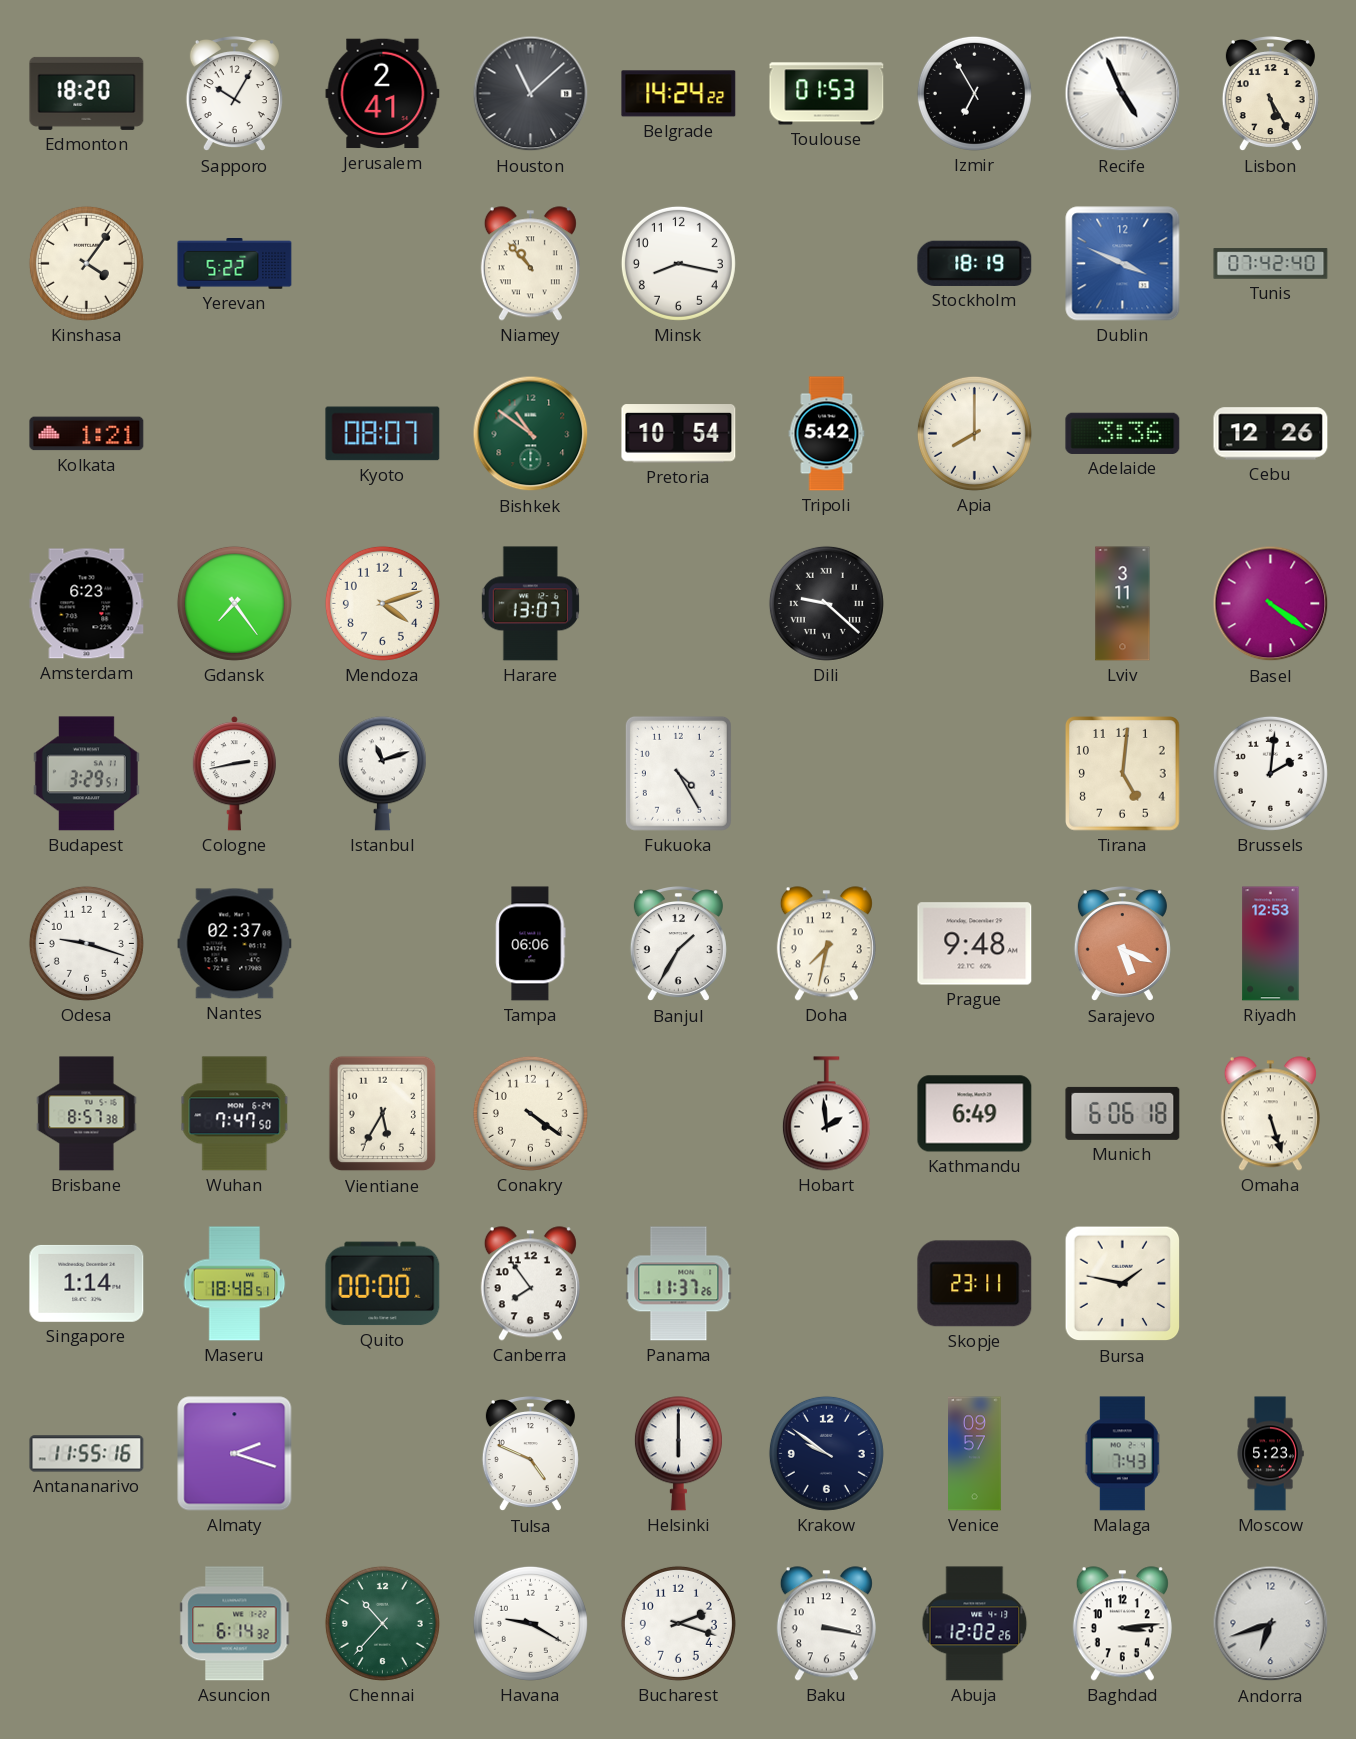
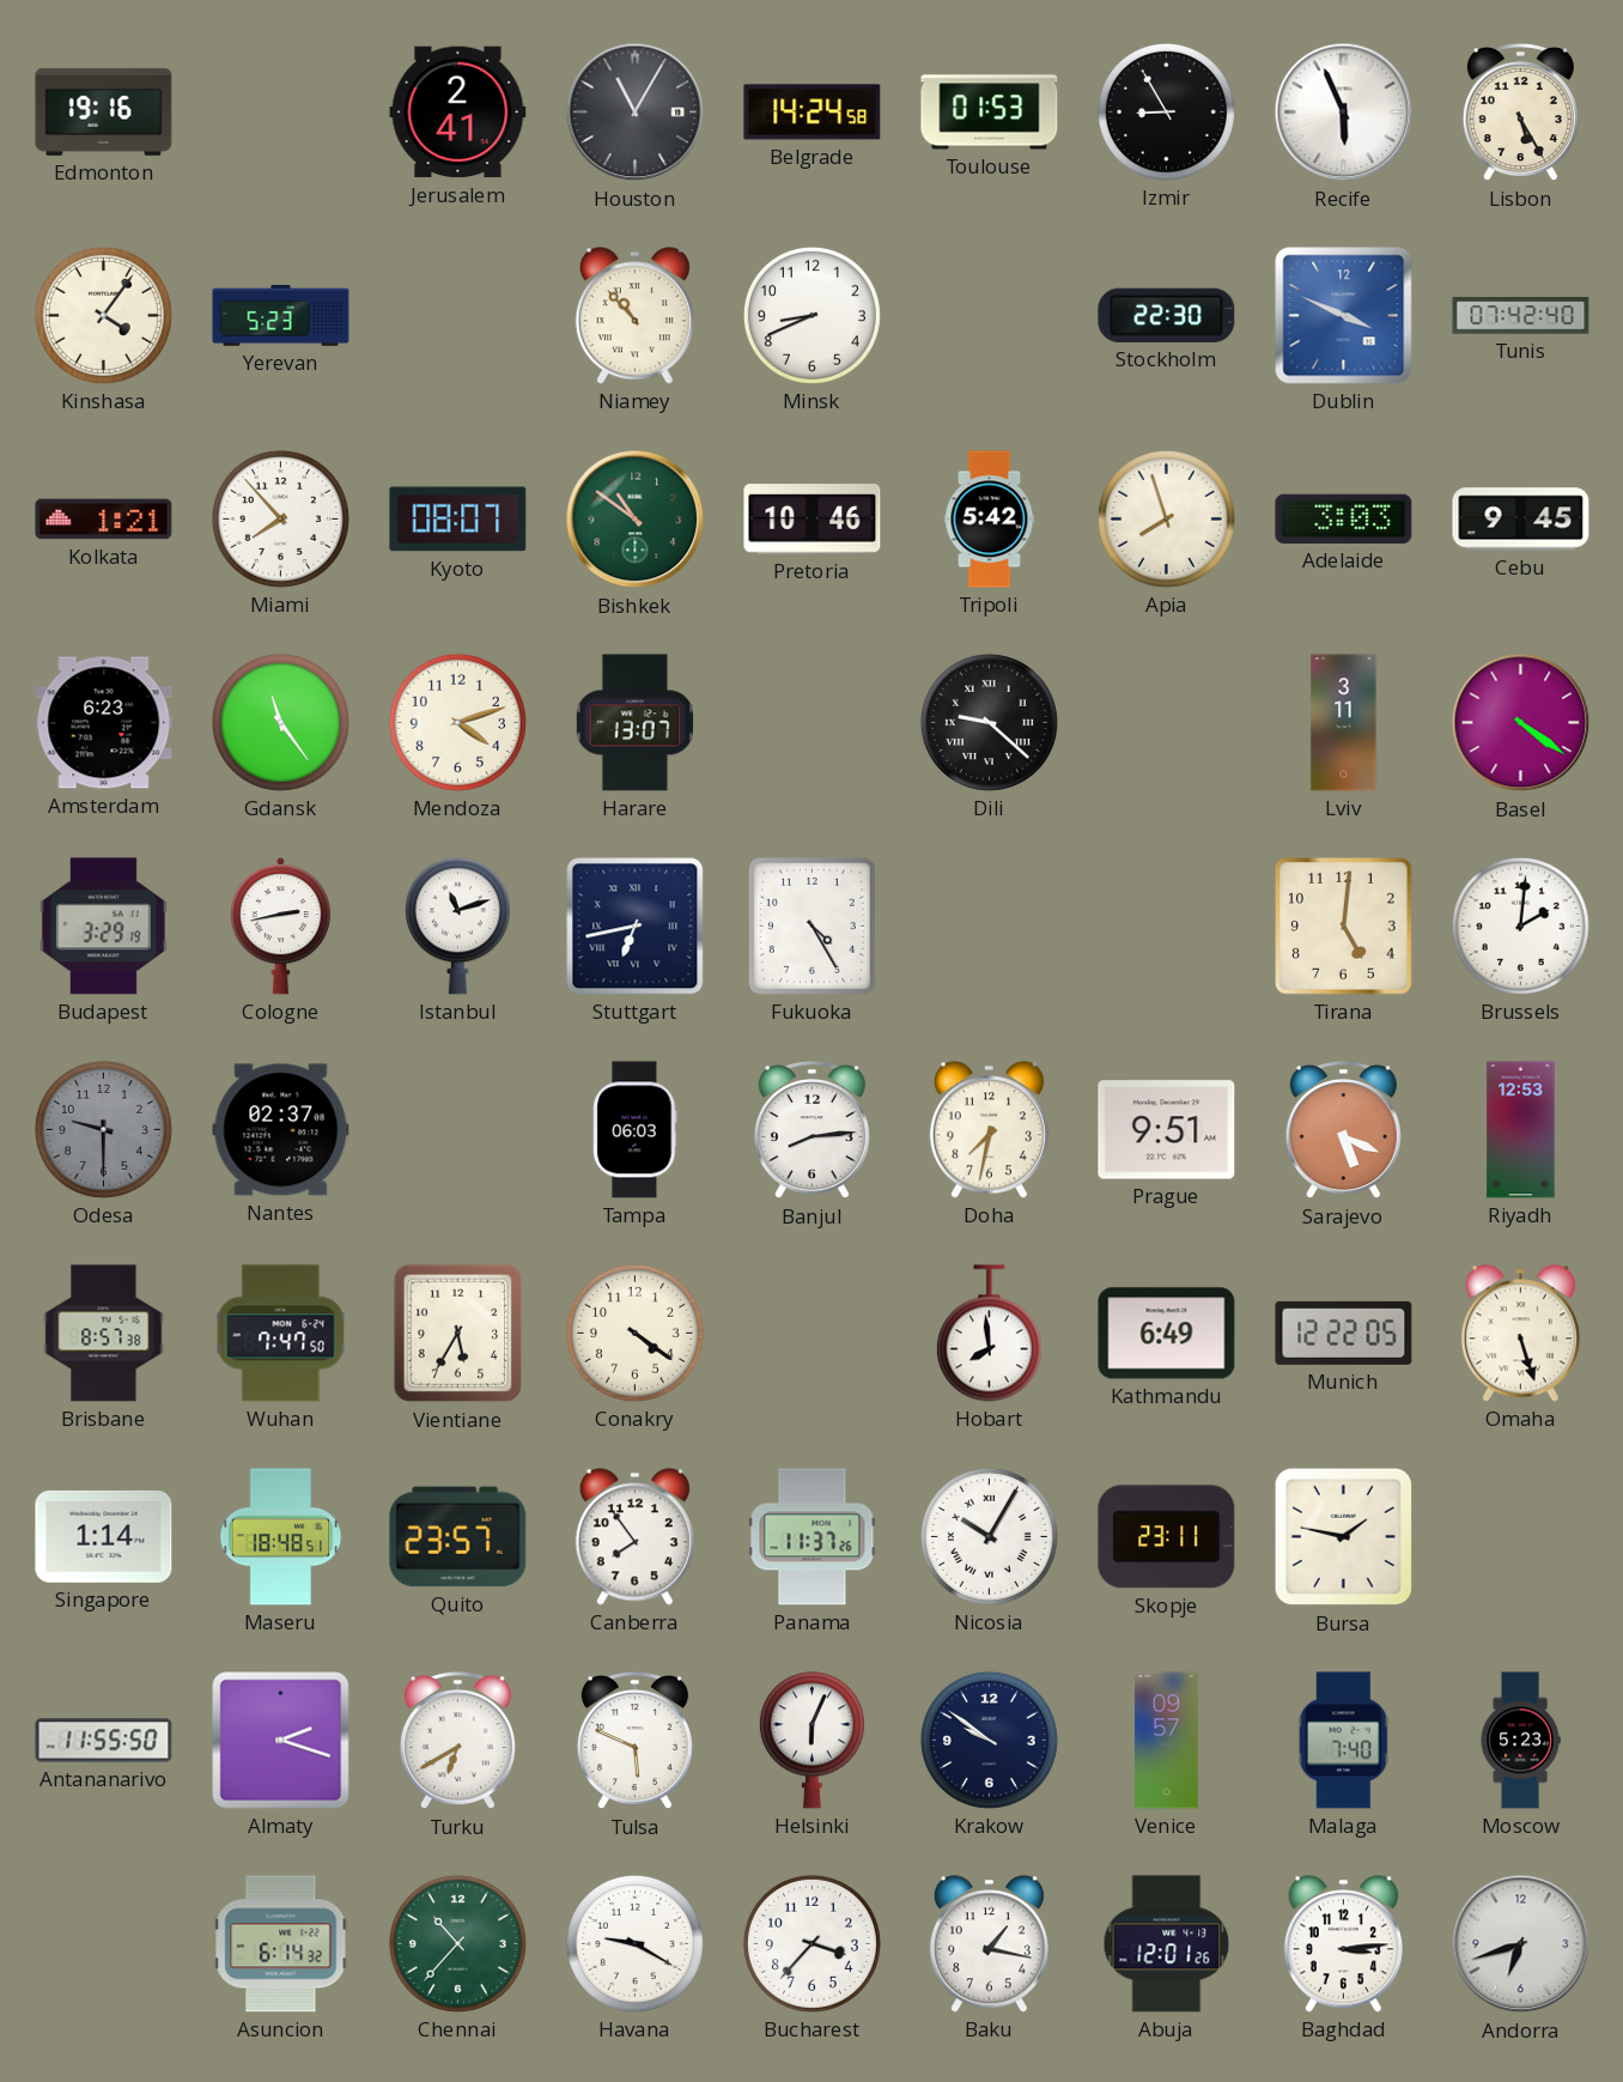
Edmonton: 18:20 -> 19:16 (104, 111)
Sapporo: 10:05 -> none (234, 95)
Houston: 11:08 -> 11:05 (636, 113)
Belgrade: 14:24:22 -> 14:24:58 (813, 113)
Izmir: 6:55 -> 8:55 (1166, 111)
Recife: 4:56 -> 5:56 (1344, 113)
Yerevan: 5:22 -> 5:23 (281, 316)
Minsk: 8:17 -> 8:41 (811, 315)
Stockholm: 18:19 -> 22:30 (1167, 315)
Miami: none -> 7:53 (280, 518)
Pretoria: 10:54 -> 10:46 (813, 520)
Apia: 8:00 -> 7:57 (1166, 518)
Adelaide: 3:36 -> 3:03 (1344, 518)
Cebu: 12:26 -> 9:45 (1521, 520)
Gdansk: 7:24 -> 11:24 (280, 722)
Budapest: 3:29:51 -> 3:29:19 (103, 927)
Stuttgart: none -> 6:43 (636, 927)
Odesa: 9:18 -> 9:30 (103, 1129)
Odesa dial: white -> grey (103, 1129)
Tampa: 06:06 -> 06:03 (636, 1130)
Banjul: 1:35 -> 8:14 (811, 1131)
Prague: 9:48 -> 9:51 (1167, 1130)
Hobart: 1:59 -> 7:59 (989, 1334)
Munich: 6:06 -> 12:22 (1344, 1333)
Quito: 00:00 -> 23:57 (458, 1537)
Nicosia: none -> 10:05 (989, 1536)
Antananarivo: 11:55:16 -> 11:55:50 (104, 1741)
Turku: none -> 6:40 (457, 1742)
Tulsa: 4:49 -> 5:49 (634, 1742)
Helsinki: 6:00 -> 6:04 (811, 1741)
Malaga: 7:43 -> 7:40 (1343, 1741)
Bucharest: 2:18 -> 3:37 (811, 1943)
Baku: 3:17 -> 1:17 (989, 1944)
Abuja: 12:02 -> 12:01 (1167, 1944)
